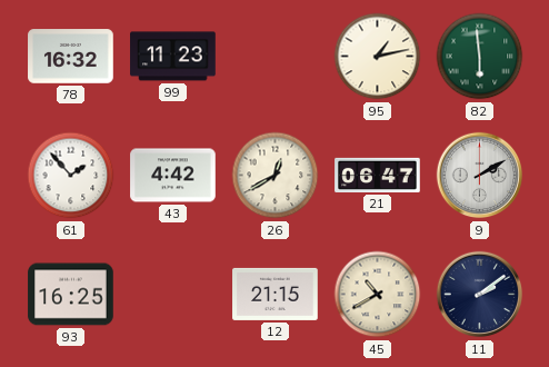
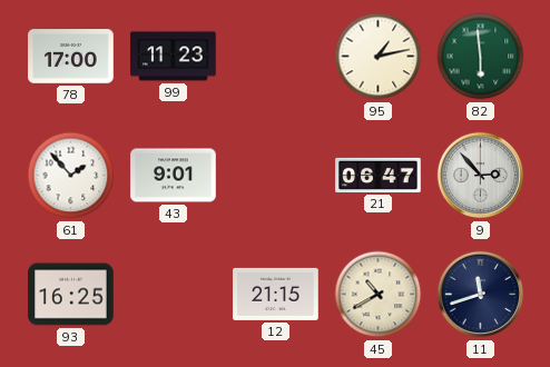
78: 16:32 -> 17:00 (71, 57)
43: 4:42 -> 9:01 (174, 176)
26: 12:40 -> none (276, 176)
9: 2:10 -> 2:53 (481, 176)
11: 2:09 -> 11:42 (481, 295)
